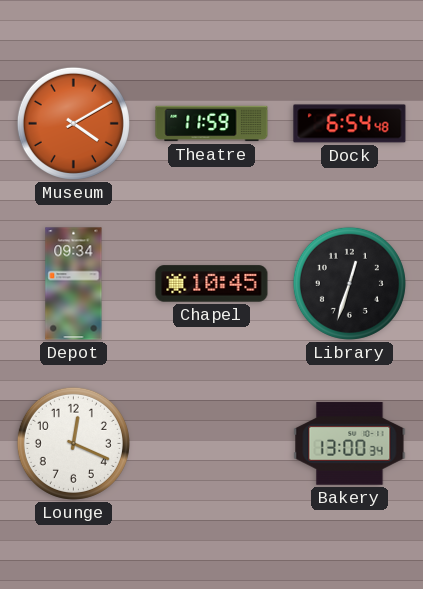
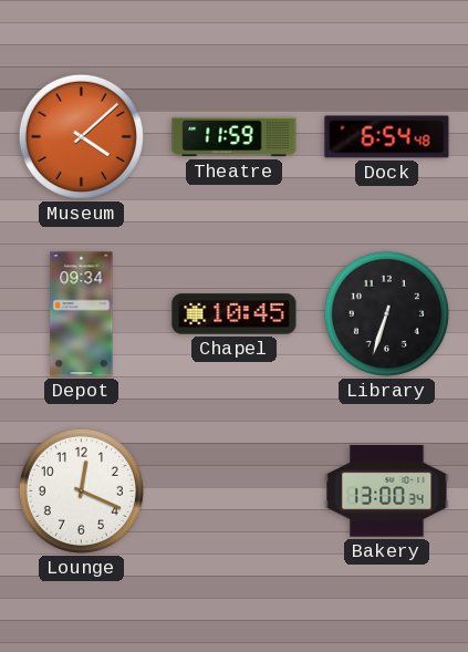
Museum: 4:10 -> 4:08 (81, 136)
Library: 12:33 -> 6:33 (386, 313)
